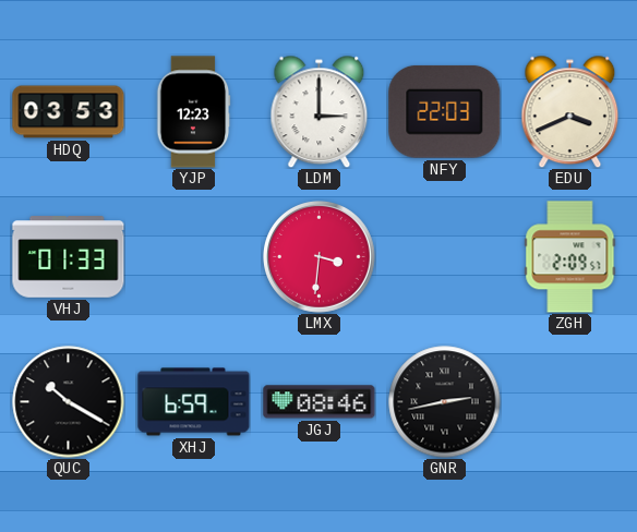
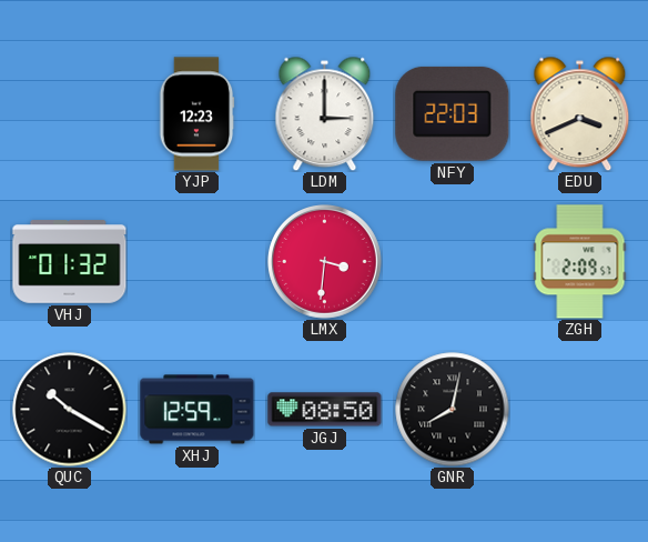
HDQ: 03:53 -> none (69, 112)
VHJ: 01:33 -> 01:32 (70, 262)
XHJ: 6:59 -> 12:59 (198, 410)
JGJ: 08:46 -> 08:50 (325, 410)
GNR: 2:43 -> 8:02 (453, 410)
